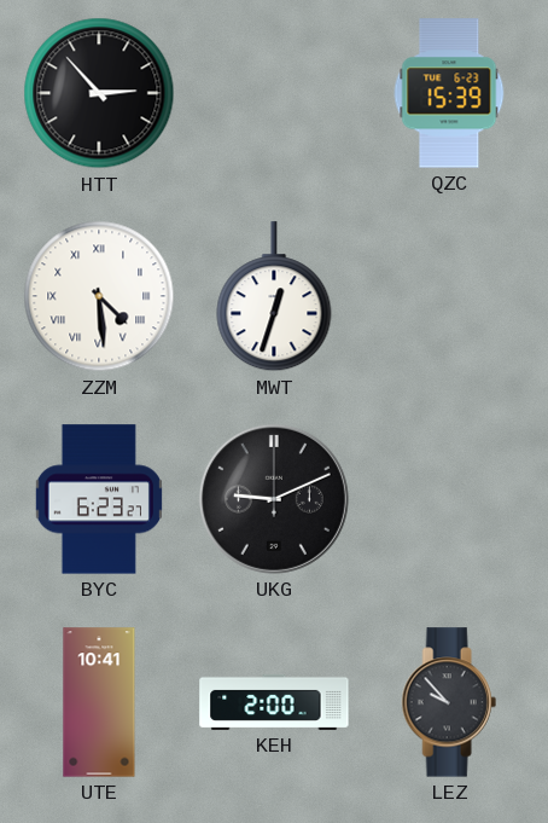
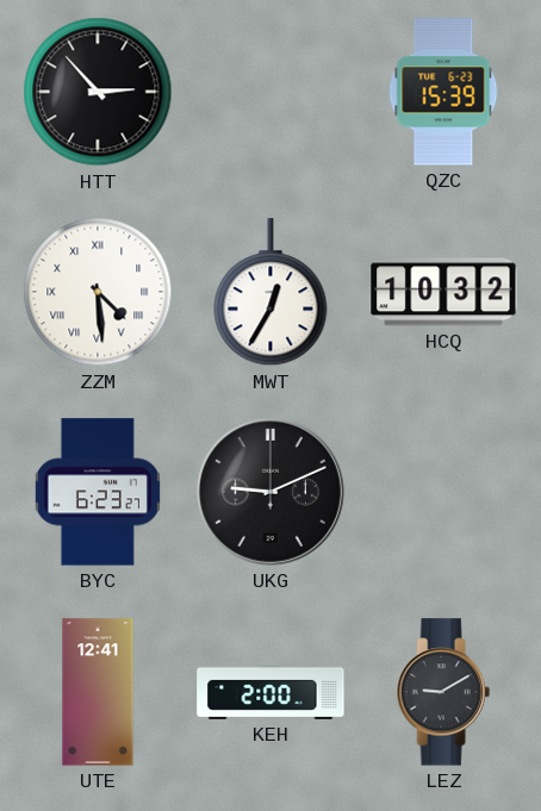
MWT: 12:33 -> 12:35 (270, 293)
HCQ: none -> 10:32 (443, 292)
UTE: 10:41 -> 12:41 (98, 692)
LEZ: 9:53 -> 9:10 (443, 692)
